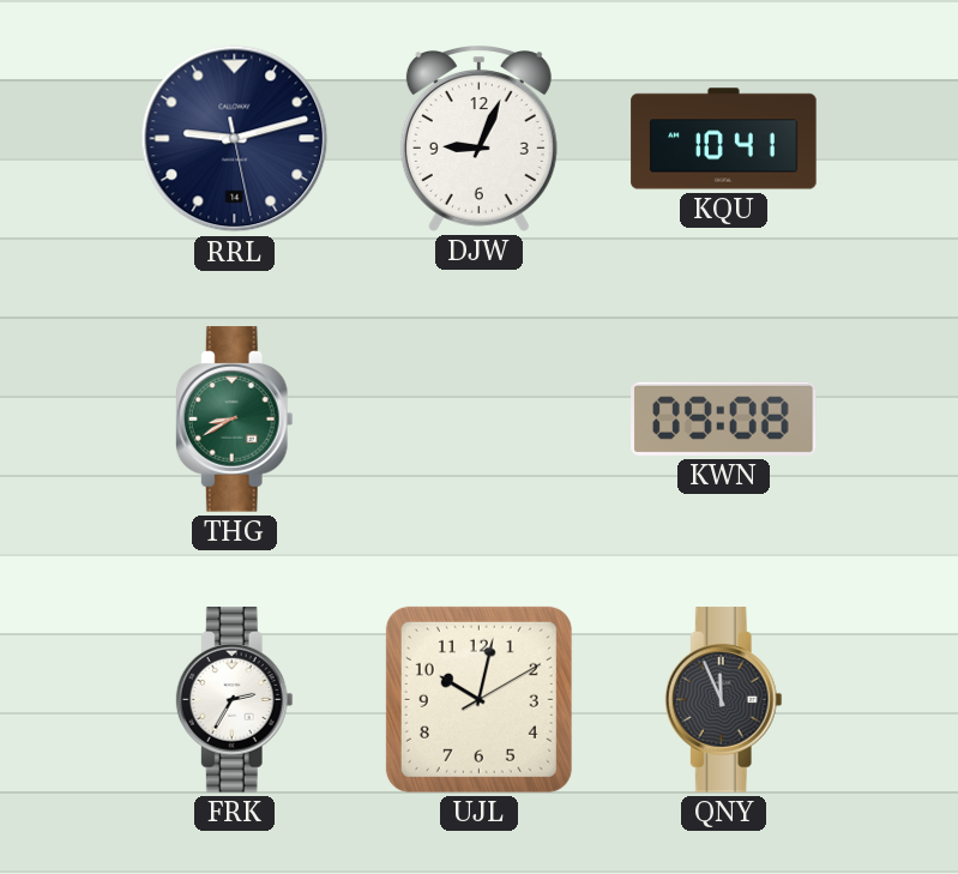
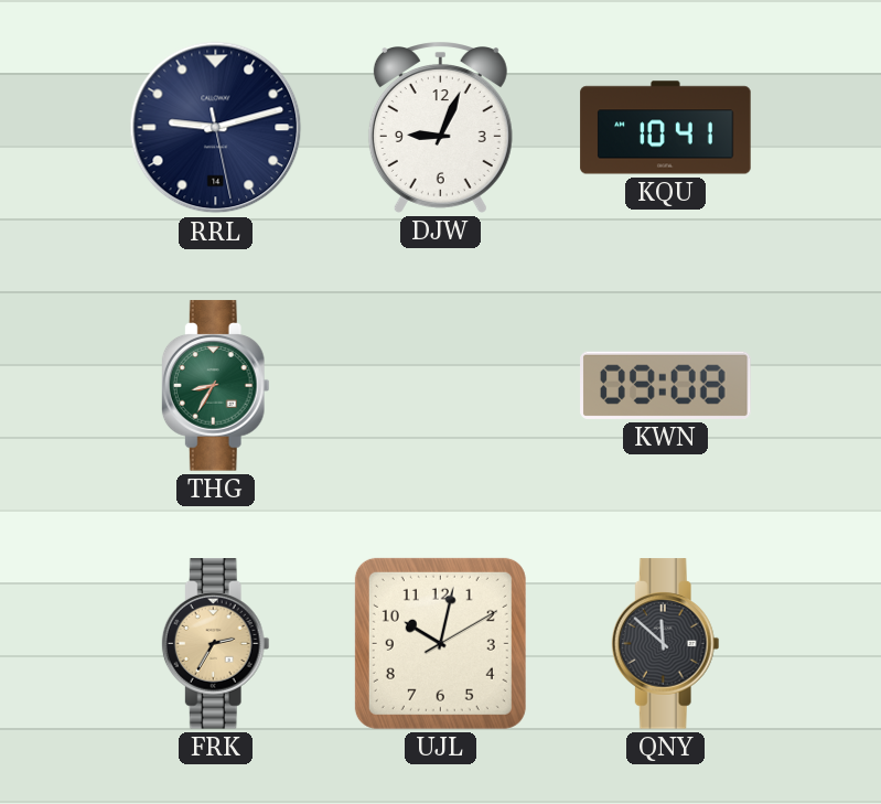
THG: 8:40 -> 8:35 (215, 386)
FRK dial: white -> champagne (215, 644)
QNY: 11:56 -> 11:52 (665, 644)
